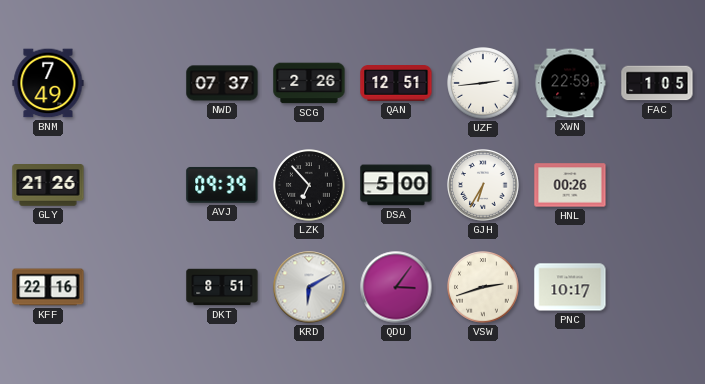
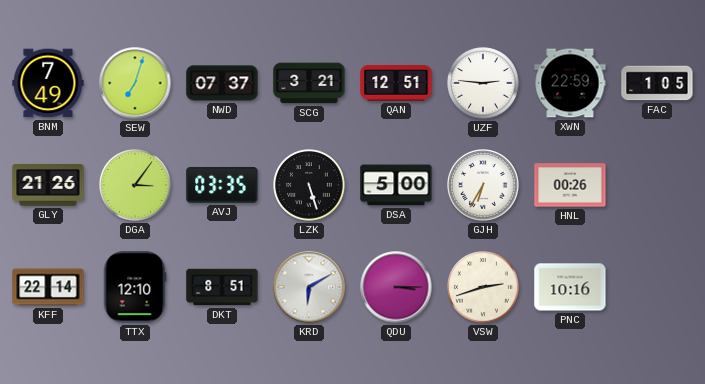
SEW: none -> 7:03 (135, 83)
SCG: 2:26 -> 3:21 (309, 83)
UZF: 2:44 -> 2:46 (483, 83)
DGA: none -> 3:06 (135, 185)
AVJ: 09:39 -> 03:35 (222, 185)
LZK: 6:53 -> 5:27 (309, 185)
KFF: 22:16 -> 22:14 (48, 287)
TTX: none -> 12:10 (135, 287)
QDU: 3:06 -> 3:15 (396, 287)
PNC: 10:17 -> 10:16 (570, 287)
